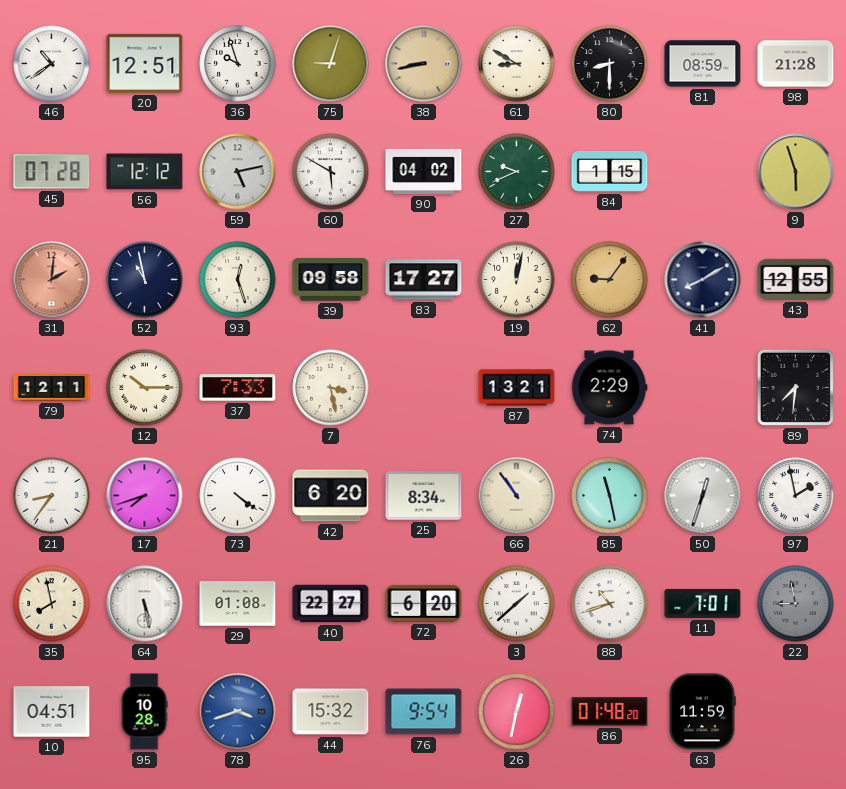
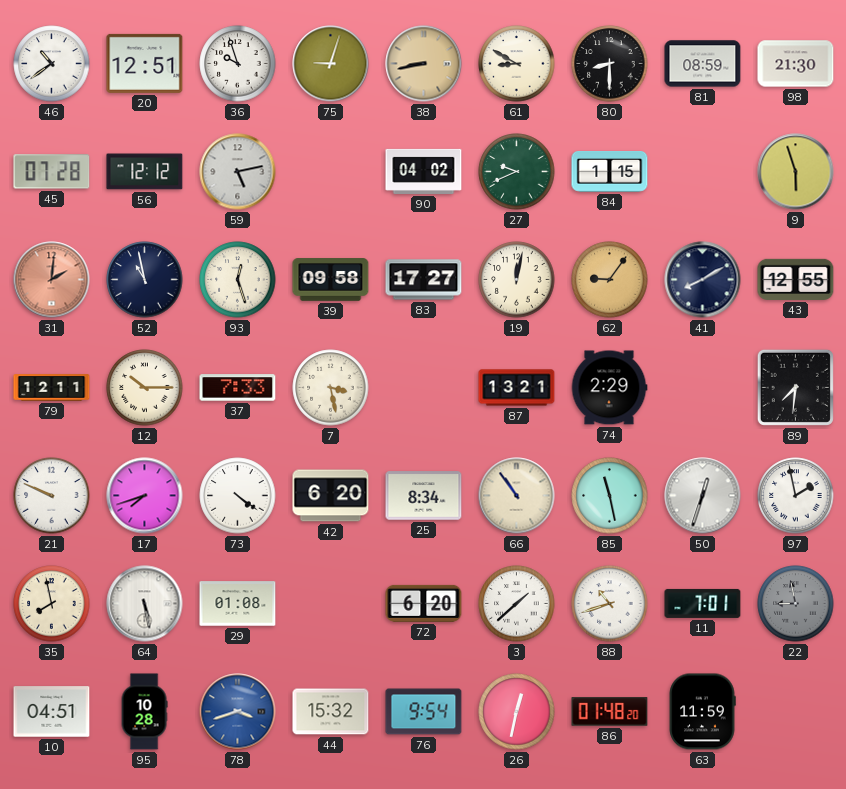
98: 21:28 -> 21:30 (796, 64)
60: 5:50 -> none (331, 172)
21: 8:36 -> 9:49 (52, 496)
40: 22:27 -> none (331, 604)
